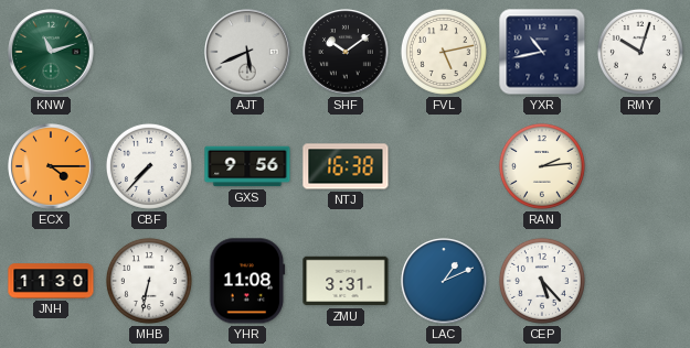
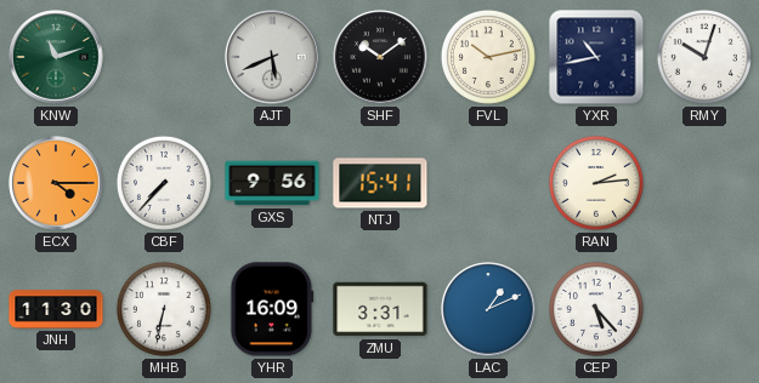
FVL: 5:13 -> 10:13 (488, 57)
NTJ: 16:38 -> 15:41 (380, 183)
YHR: 11:08 -> 16:09 (272, 309)
